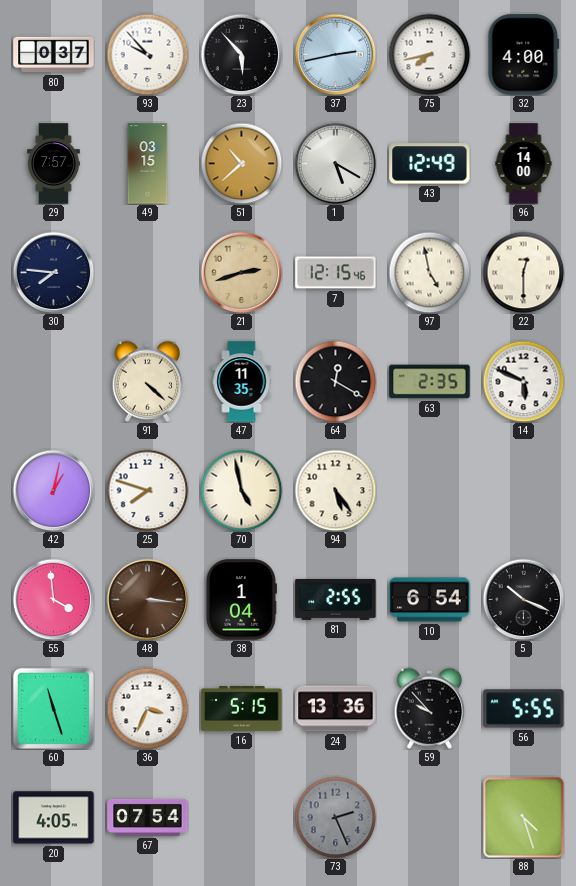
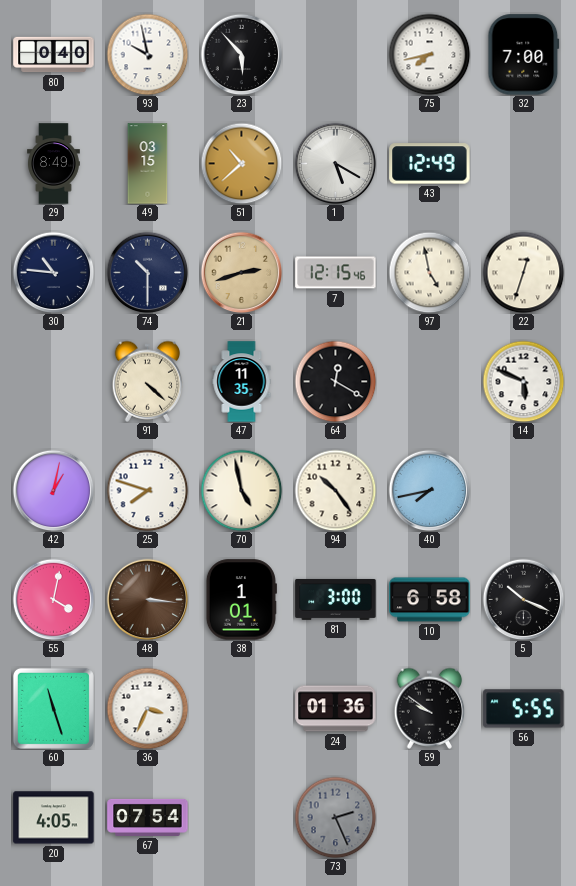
80: 0:37 -> 0:40 (54, 55)
93: 9:53 -> 9:58 (147, 54)
37: 2:43 -> none (335, 54)
32: 4:00 -> 7:00 (524, 55)
29: 7:57 -> 8:49 (54, 164)
96: 14:00 -> none (524, 164)
30: 7:46 -> 10:46 (53, 272)
74: none -> 10:30 (147, 272)
22: 12:30 -> 12:33 (523, 272)
63: 2:35 -> none (430, 382)
94: 5:24 -> 10:24 (335, 490)
40: none -> 7:43 (429, 490)
55: 3:59 -> 4:02 (53, 599)
38: 1:04 -> 1:01 (241, 600)
81: 2:55 -> 3:00 (336, 599)
10: 6:54 -> 6:58 (430, 600)
16: 5:15 -> none (242, 708)
24: 13:36 -> 01:36 (336, 709)
59: 9:53 -> 9:51 (430, 708)
88: 4:27 -> none (523, 817)
